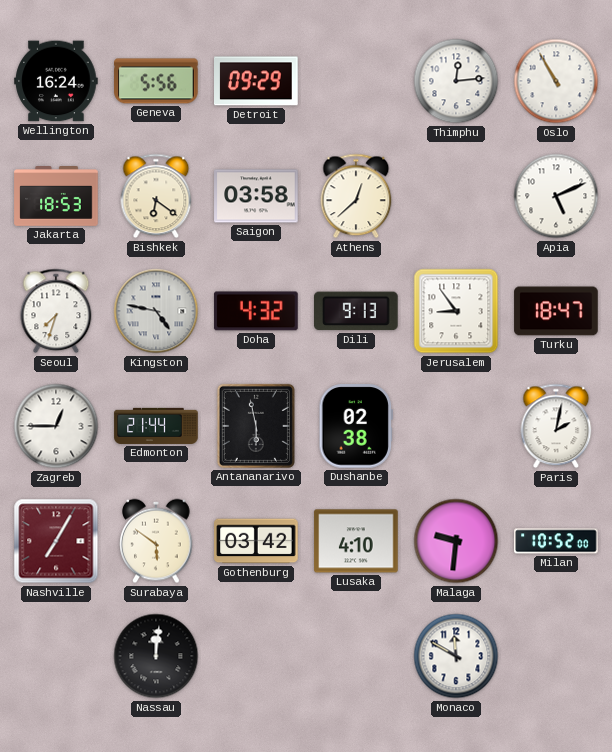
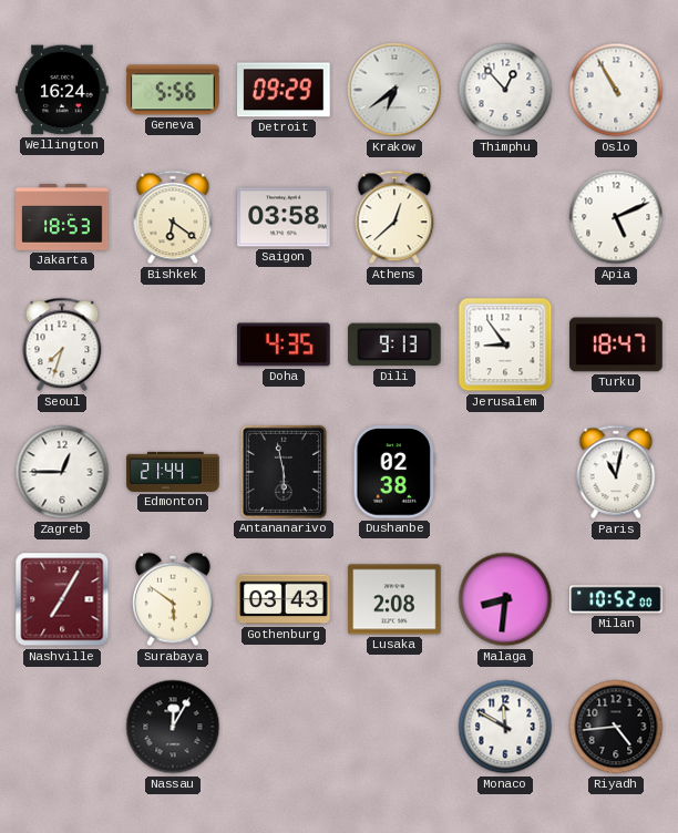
Krakow: none -> 6:39 (394, 90)
Thimphu: 12:14 -> 12:53 (505, 90)
Kingston: 4:47 -> none (156, 311)
Doha: 4:32 -> 4:35 (284, 344)
Paris: 2:02 -> 11:02 (616, 472)
Gothenburg: 03:42 -> 03:43 (284, 599)
Lusaka: 4:10 -> 2:08 (394, 599)
Malaga: 9:31 -> 8:31 (505, 599)
Nassau: 12:01 -> 12:05 (173, 727)
Riyadh: none -> 4:44 (616, 727)
